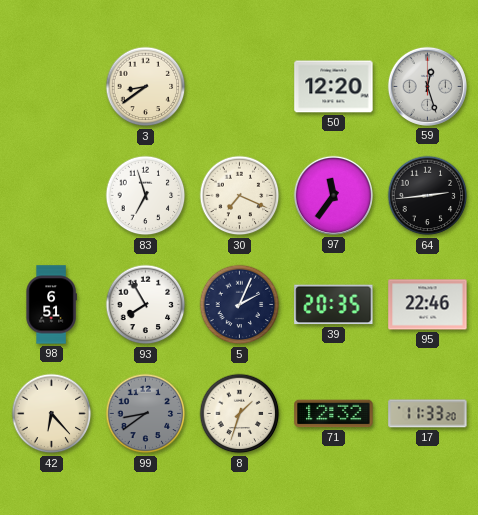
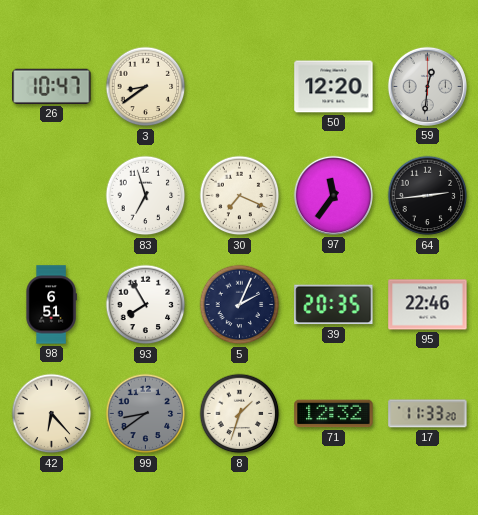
26: none -> 10:47 (52, 86)
59: 12:27 -> 12:31 (427, 86)
